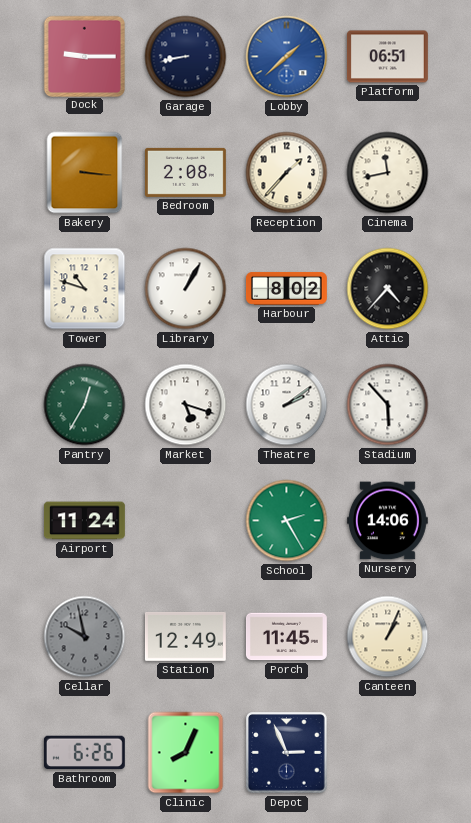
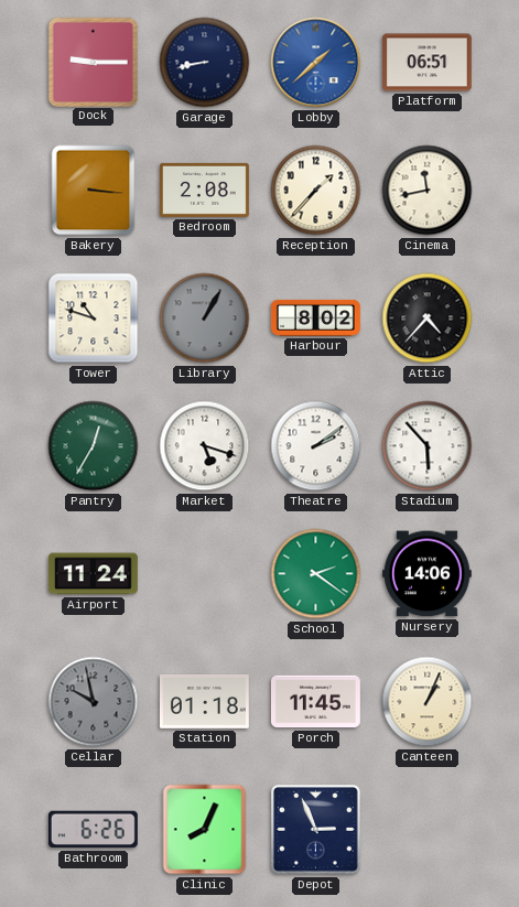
Library dial: white -> grey (205, 318)
School: 2:25 -> 2:21 (316, 574)
Station: 12:49 -> 01:18 (204, 701)
